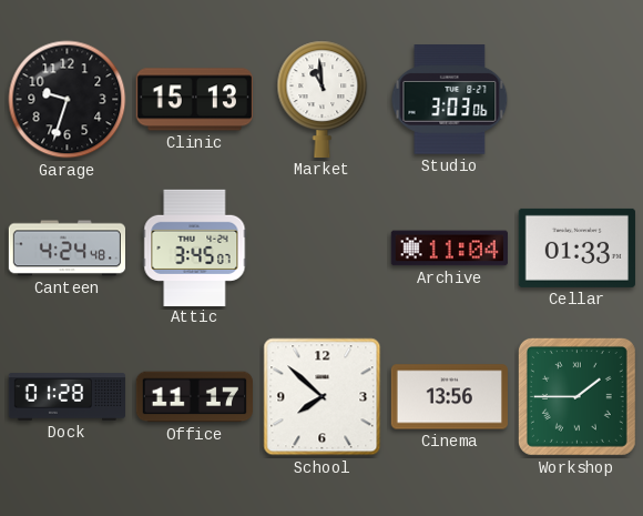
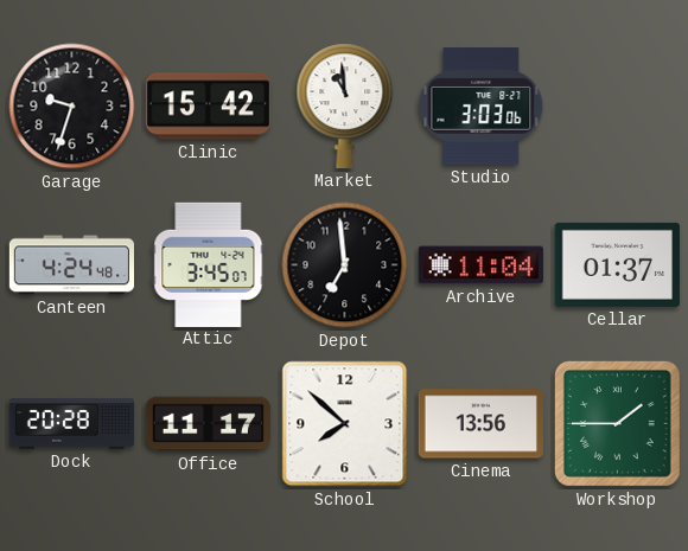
Clinic: 15:13 -> 15:42 (208, 107)
Depot: none -> 6:59 (345, 265)
Cellar: 01:33 -> 01:37 (617, 264)
Dock: 01:28 -> 20:28 (72, 424)
